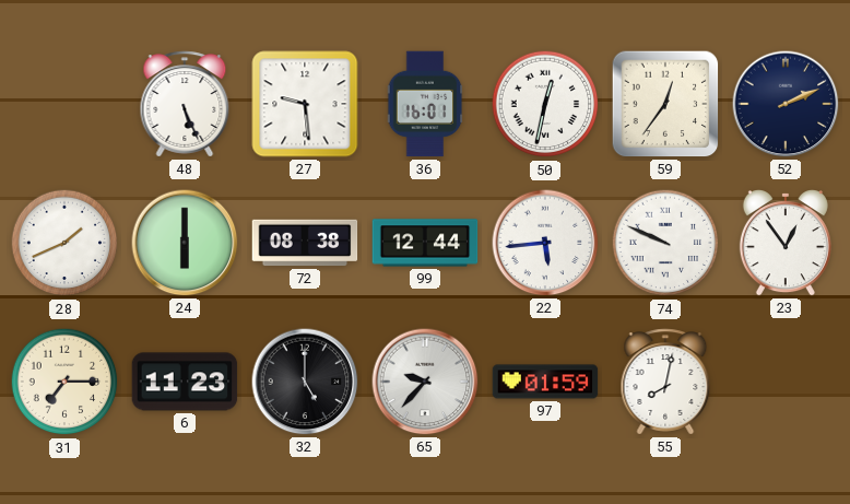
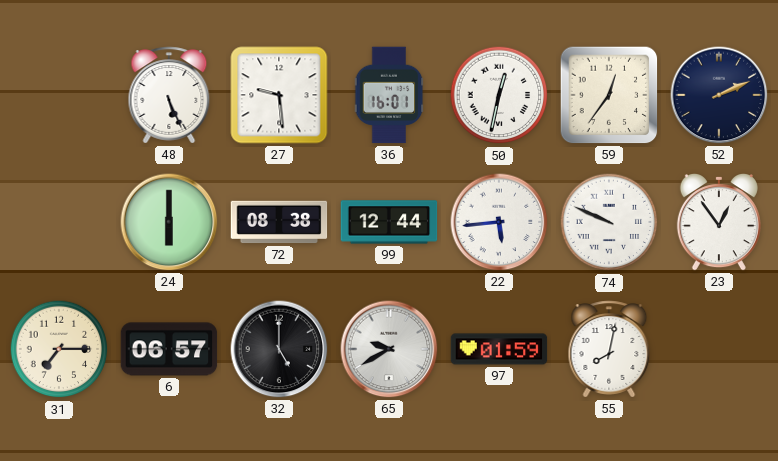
28: 1:41 -> none (64, 243)
6: 11:23 -> 06:57 (169, 349)
65: 9:37 -> 9:40 (389, 349)
